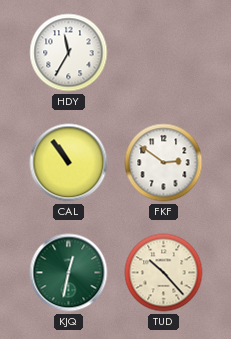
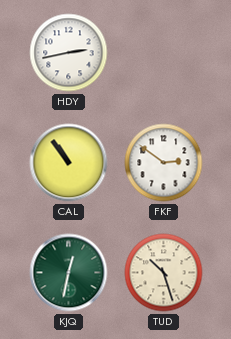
HDY: 11:35 -> 2:43 (69, 53)
TUD: 10:23 -> 10:27 (164, 273)
